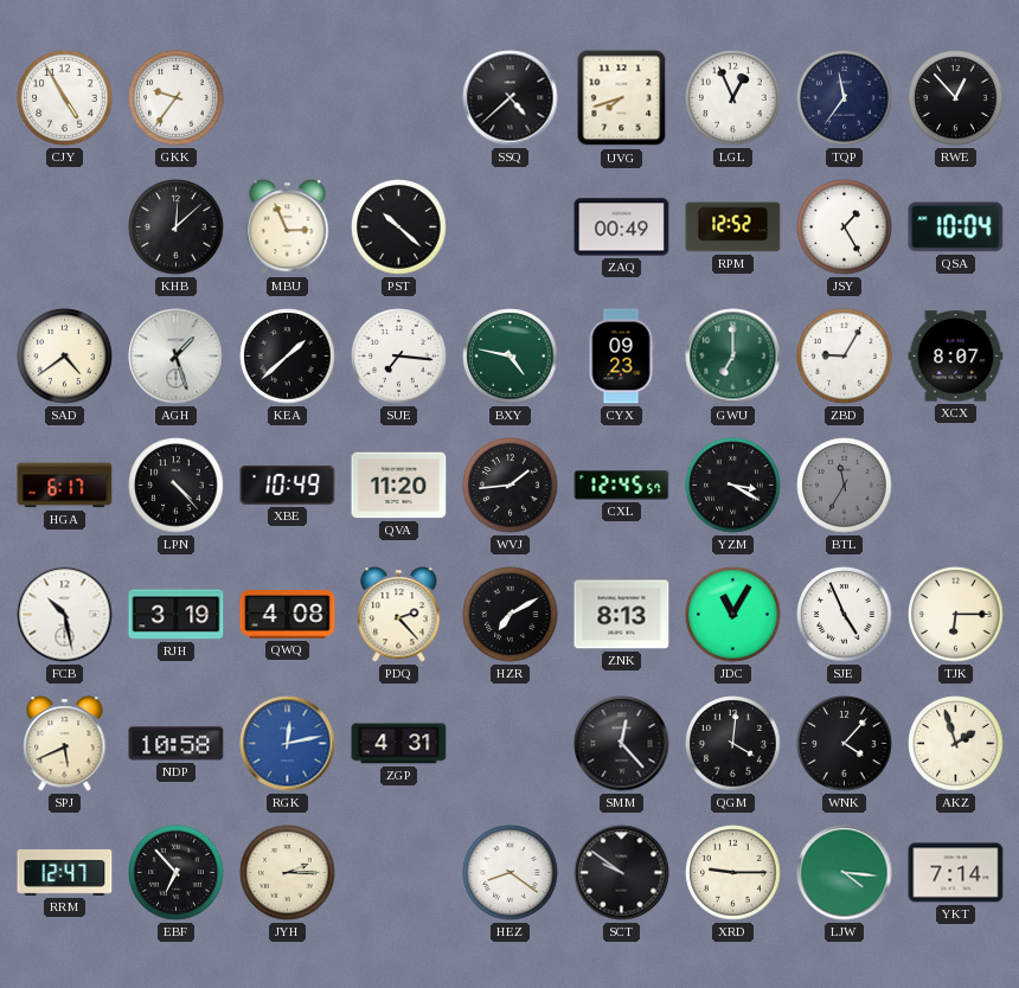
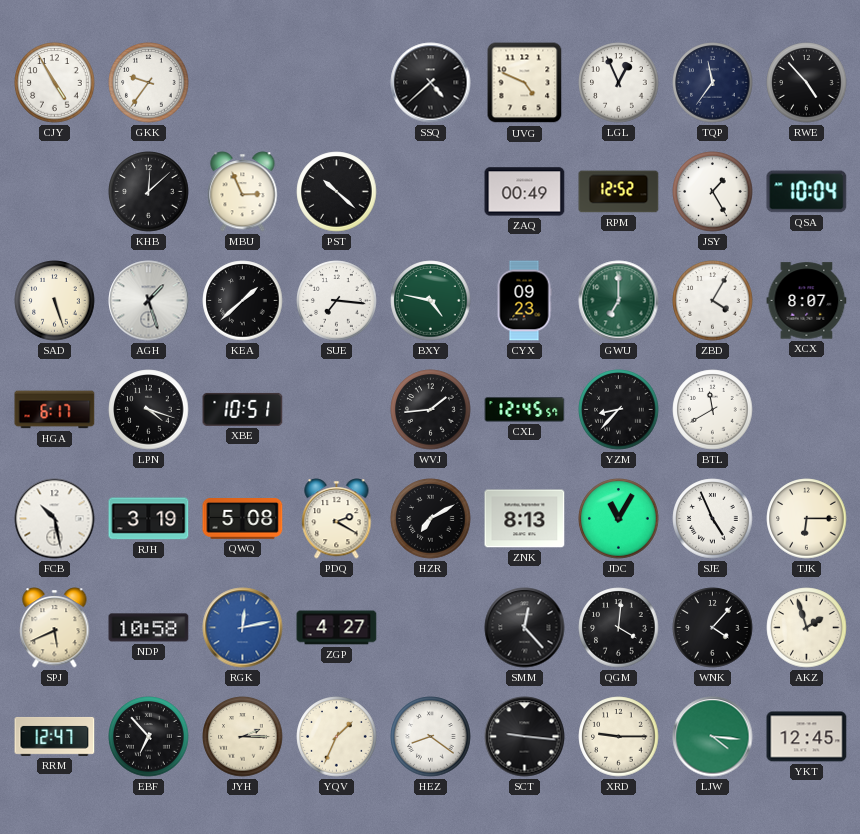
UVG: 7:42 -> 4:49 (525, 83)
RWE: 12:53 -> 4:53 (807, 83)
SAD: 4:39 -> 5:27 (55, 301)
ZBD: 9:05 -> 4:05 (713, 301)
LPN: 4:23 -> 4:18 (149, 410)
XBE: 10:49 -> 10:51 (243, 409)
QVA: 11:20 -> none (399, 486)
YZM: 3:20 -> 8:37 (619, 410)
BTL: 11:35 -> 11:40 (713, 410)
BTL dial: grey -> white (713, 410)
QWQ: 4:08 -> 5:08 (243, 519)
PDQ: 2:23 -> 2:20 (337, 519)
ZGP: 4:31 -> 4:27 (337, 628)
YQV: none -> 1:34 (337, 737)
SCT: 9:51 -> 9:16 (525, 737)
YKT: 7:14 -> 12:45 (807, 737)
